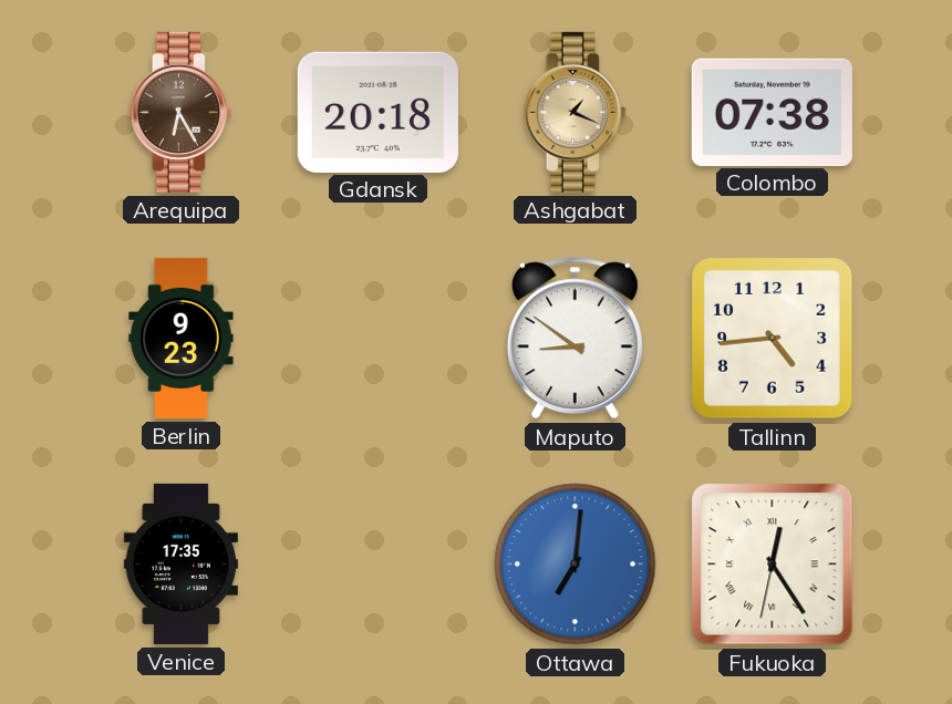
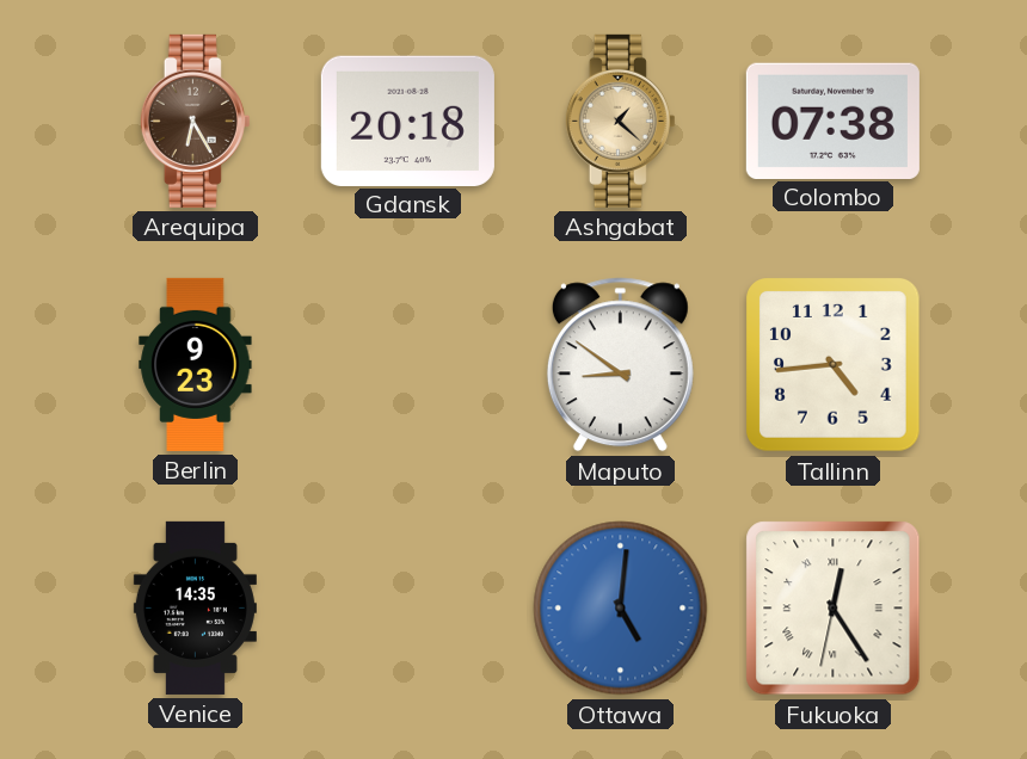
Ashgabat: 1:19 -> 1:22 (620, 121)
Venice: 17:35 -> 14:35 (195, 607)
Ottawa: 7:01 -> 5:01 (621, 609)
